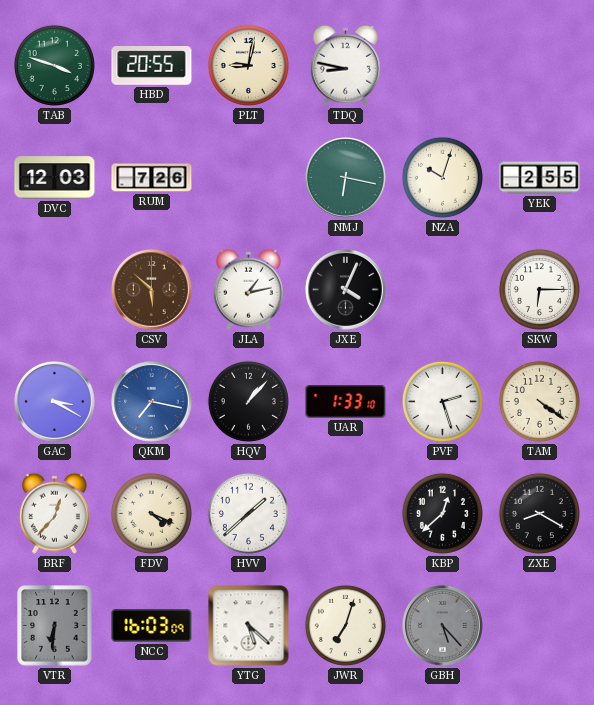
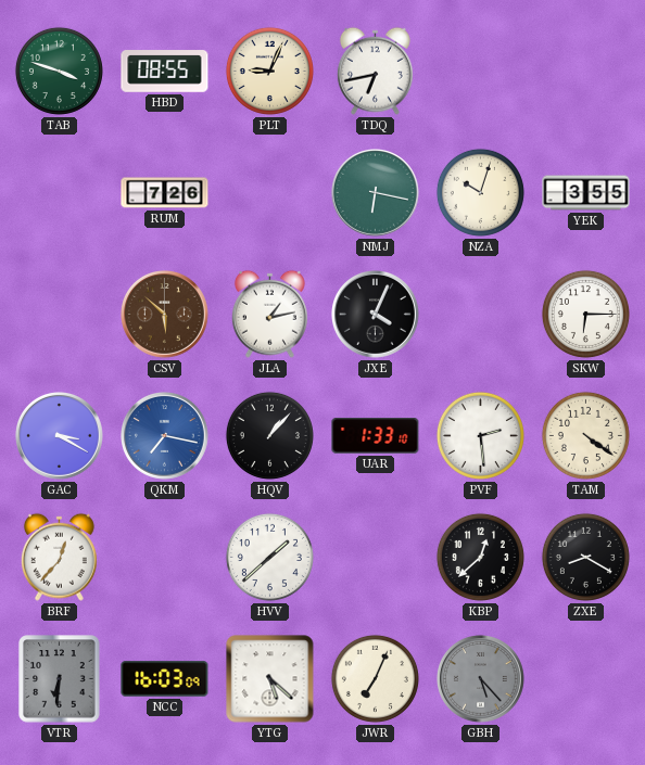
HBD: 20:55 -> 08:55 (165, 72)
PLT: 9:02 -> 9:04 (269, 71)
TDQ: 8:47 -> 6:43 (375, 71)
DVC: 12:03 -> none (55, 178)
YEK: 2:55 -> 3:55 (586, 193)
PVF: 2:27 -> 2:29 (480, 435)
FDV: 4:19 -> none (151, 513)
JWR: 7:03 -> 7:04 (375, 678)
